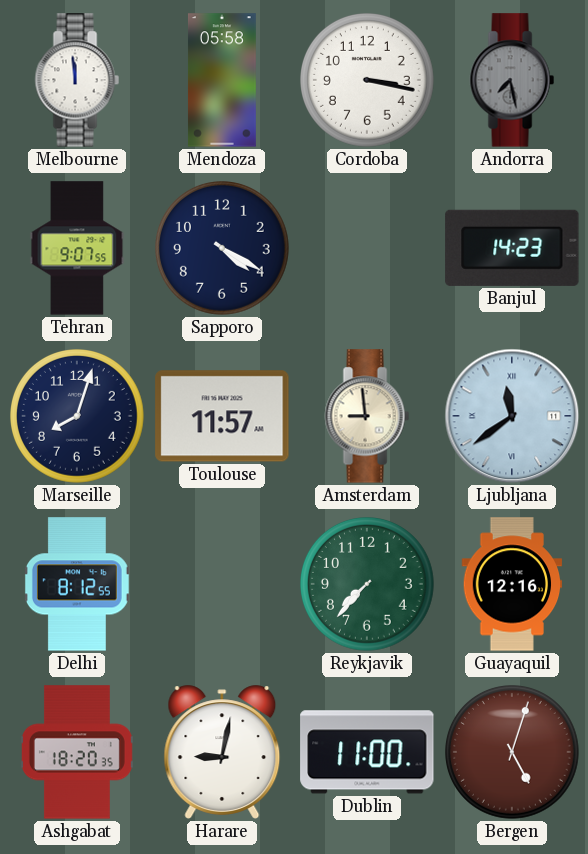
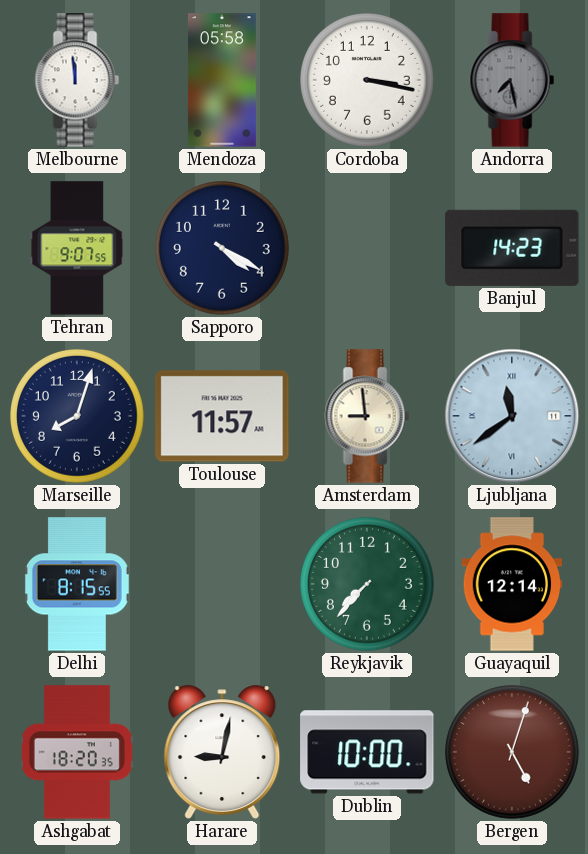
Delhi: 8:12 -> 8:15 (77, 584)
Guayaquil: 12:16 -> 12:14 (512, 584)
Dublin: 11:00 -> 10:00 (367, 752)
